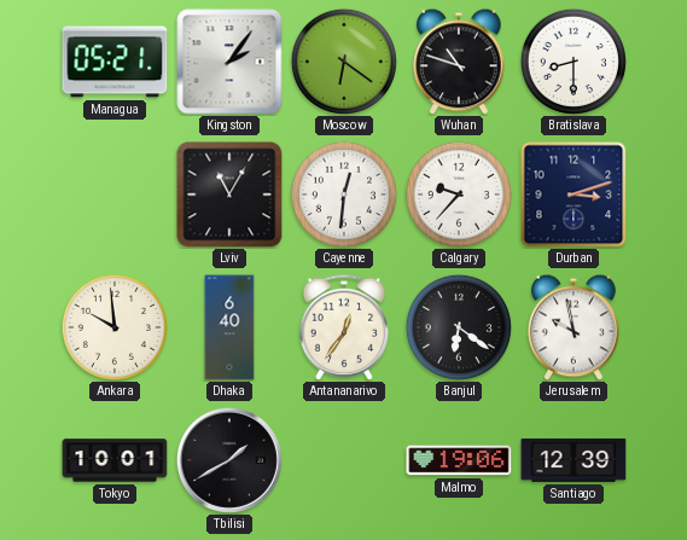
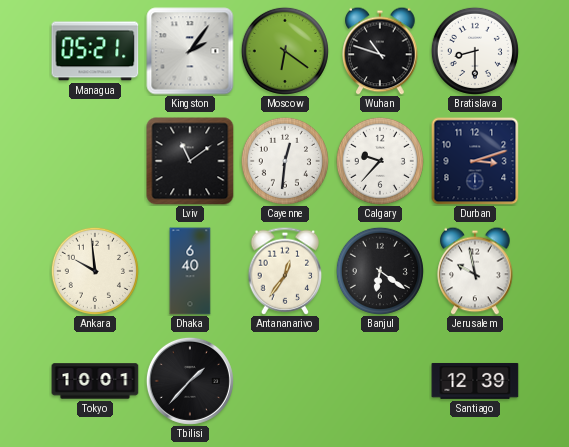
Lviv: 11:05 -> 11:09 (190, 161)
Tbilisi: 1:40 -> 1:37 (190, 381)
Malmo: 19:06 -> none (459, 460)
